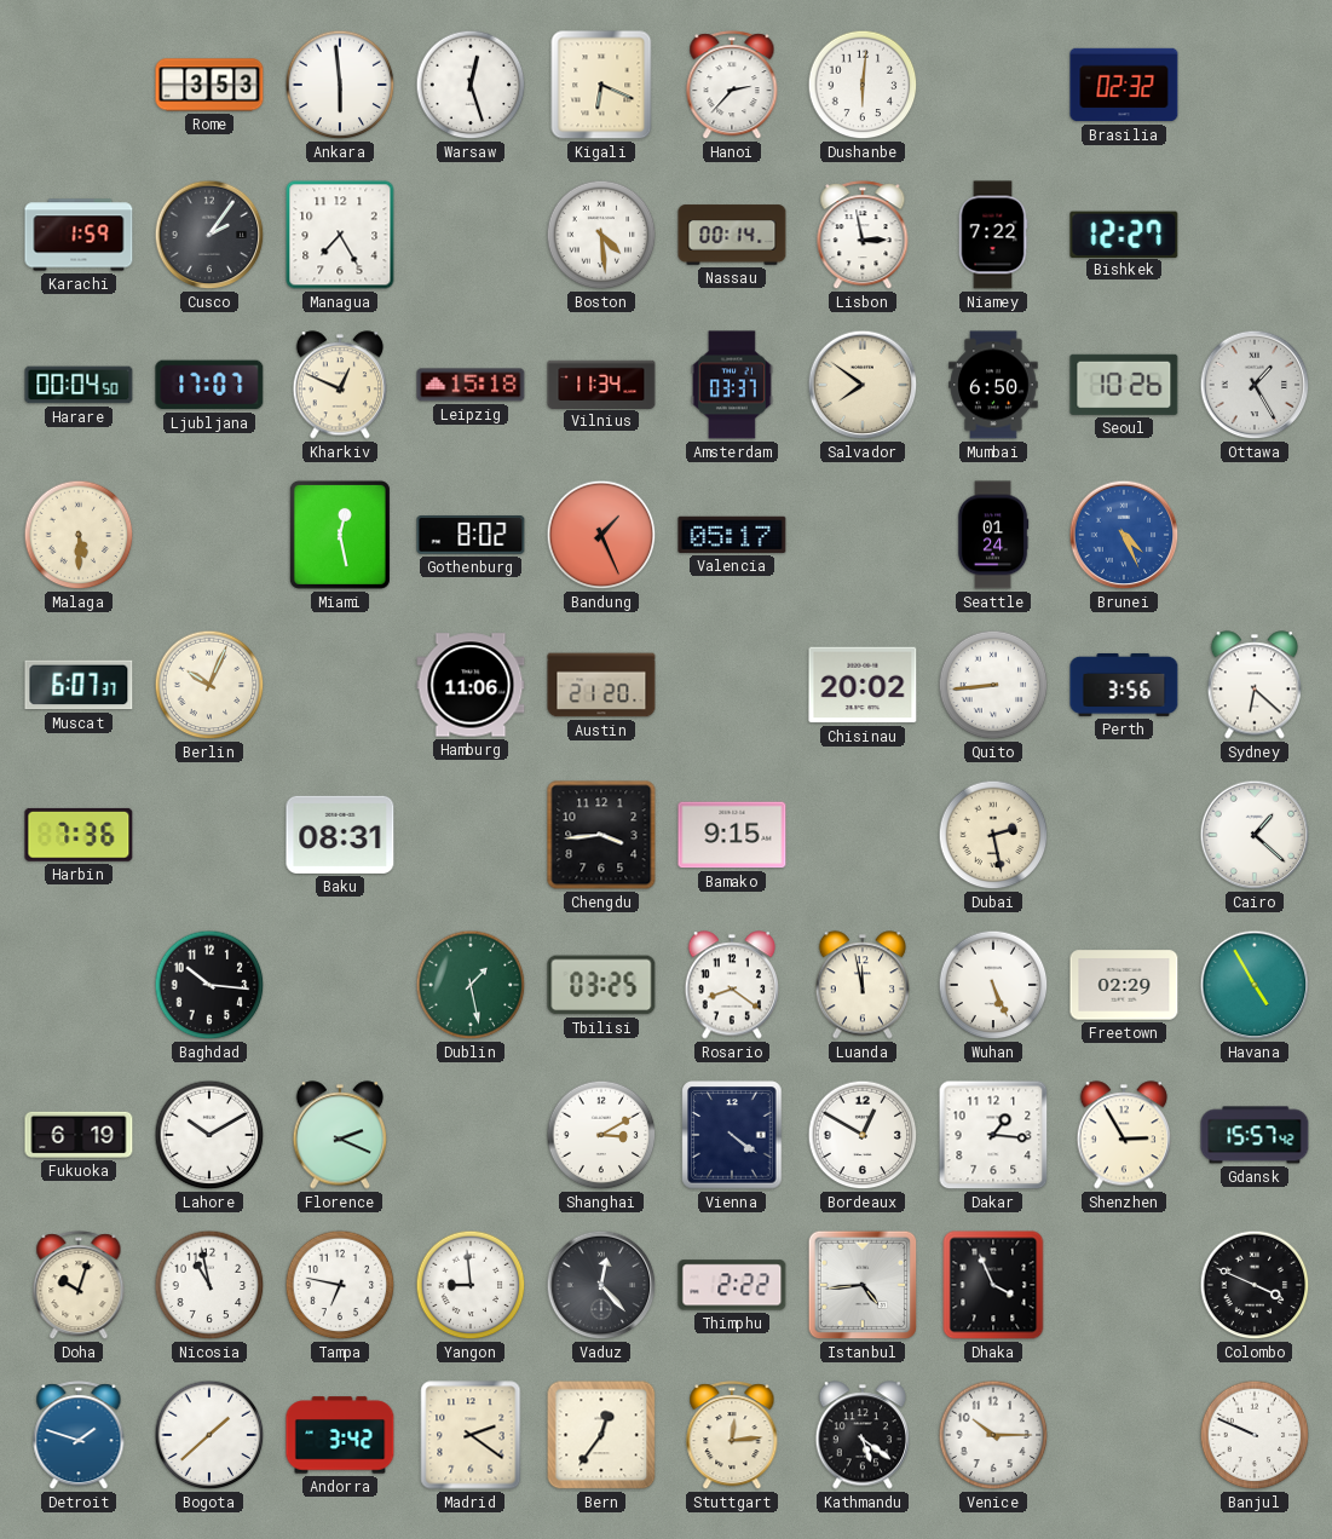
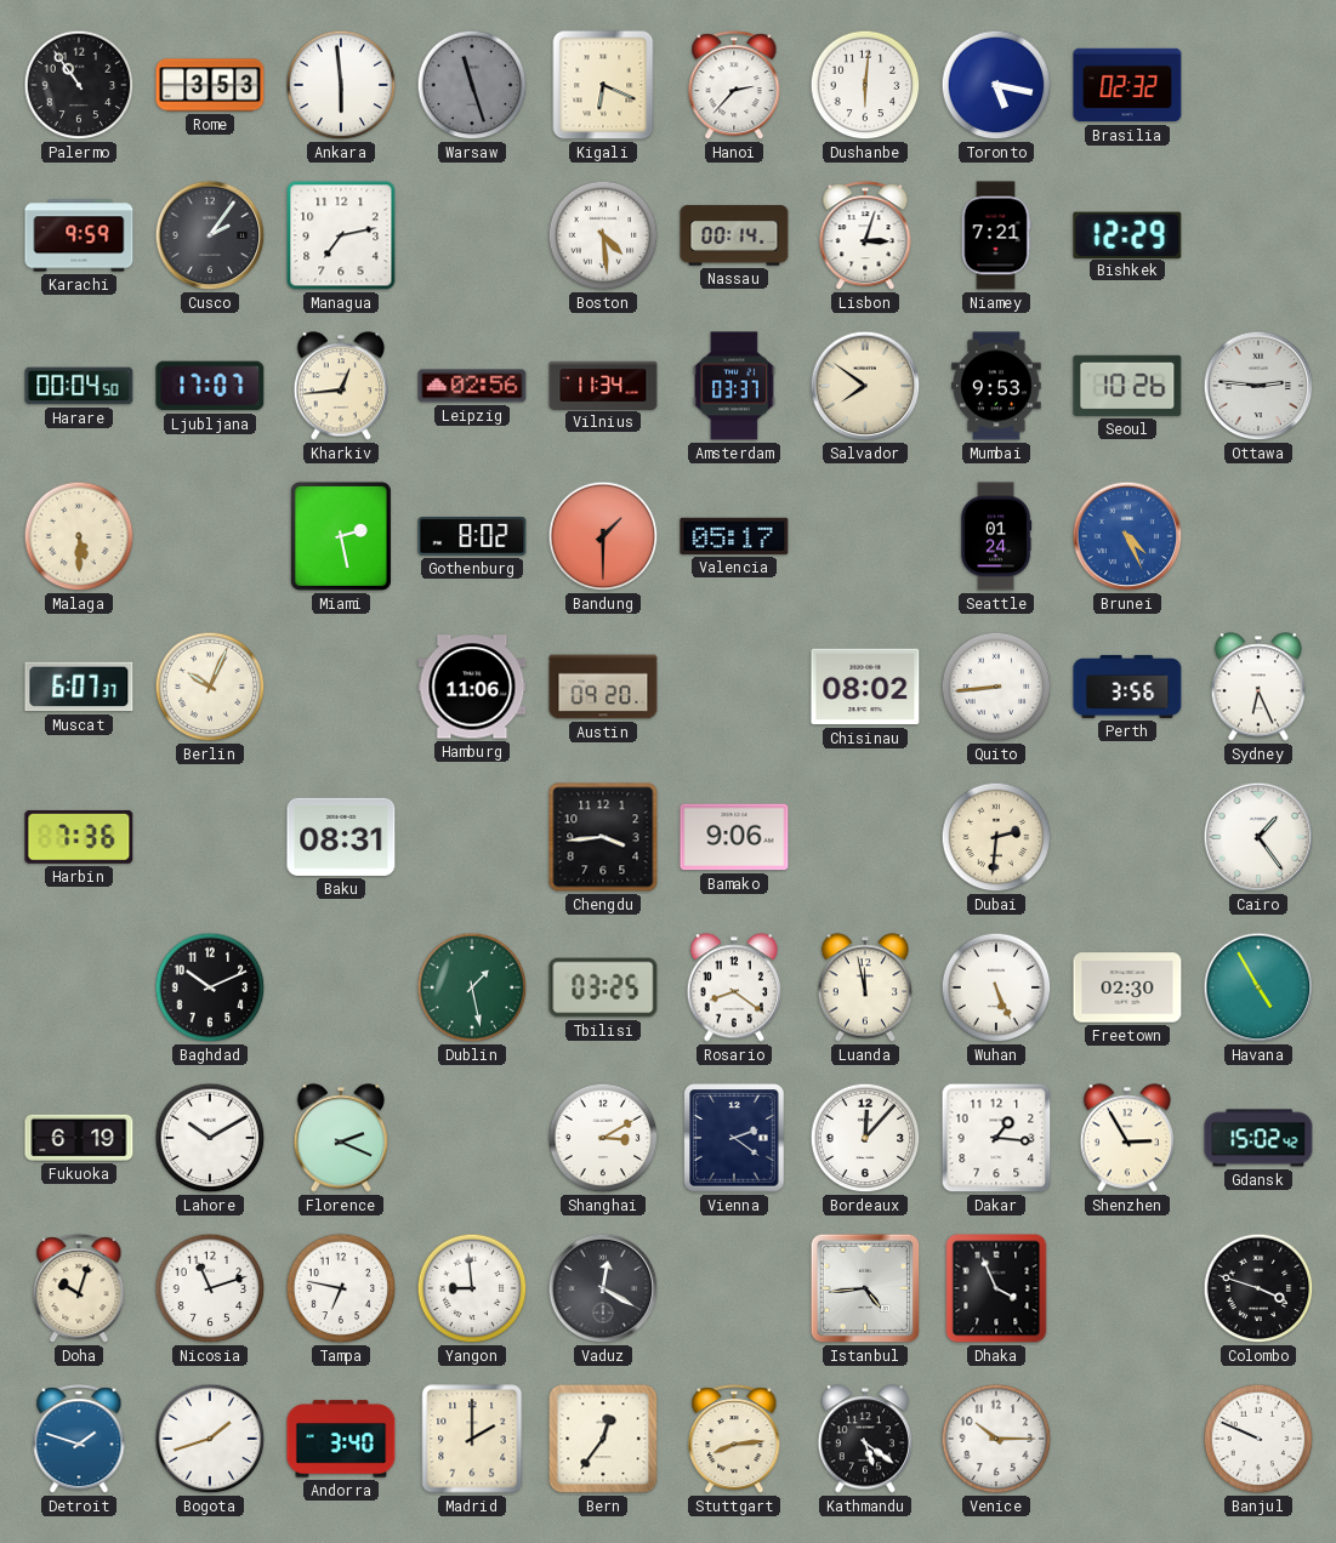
Palermo: none -> 10:54 (79, 85)
Warsaw: 12:27 -> 11:27 (472, 85)
Warsaw dial: white -> grey (472, 85)
Toronto: none -> 5:17 (996, 85)
Karachi: 1:59 -> 9:59 (79, 235)
Managua: 7:25 -> 7:13 (341, 235)
Lisbon: 2:58 -> 3:03 (865, 237)
Niamey: 7:22 -> 7:21 (996, 235)
Bishkek: 12:27 -> 12:29 (1127, 234)
Kharkiv: 12:49 -> 12:44 (341, 386)
Leipzig: 15:18 -> 02:56 (472, 386)
Mumbai: 6:50 -> 9:53 (996, 386)
Ottawa: 1:25 -> 2:46 (1258, 386)
Miami: 12:28 -> 2:28 (341, 536)
Bandung: 1:26 -> 1:30 (603, 536)
Austin: 21:20 -> 09:20 (603, 687)
Chisinau: 20:02 -> 08:02 (865, 687)
Sydney: 6:22 -> 6:26 (1258, 687)
Bamako: 9:15 -> 9:06 (734, 837)
Dubai: 2:28 -> 2:31 (996, 837)
Cairo: 1:22 -> 1:24 (1258, 837)
Baghdad: 10:16 -> 10:11 (210, 987)
Freetown: 02:29 -> 02:30 (1127, 987)
Vienna: 4:21 -> 2:21 (734, 1138)
Bordeaux: 12:50 -> 12:07 (865, 1138)
Gdansk: 15:57 -> 15:02 (1258, 1138)
Nicosia: 10:58 -> 11:12 (210, 1288)
Vaduz: 12:23 -> 12:20 (603, 1288)
Thimphu: 2:22 -> none (732, 1285)
Colombo: 3:49 -> 3:48 (1258, 1288)
Bogota: 1:38 -> 1:42 (210, 1439)
Andorra: 3:42 -> 3:40 (341, 1439)
Madrid: 2:21 -> 2:00 (472, 1439)
Stuttgart: 12:14 -> 8:14 (734, 1440)
